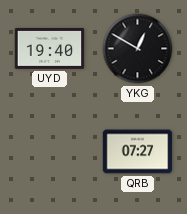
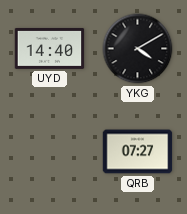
UYD: 19:40 -> 14:40 (50, 48)
YKG: 12:50 -> 4:10 (138, 49)
